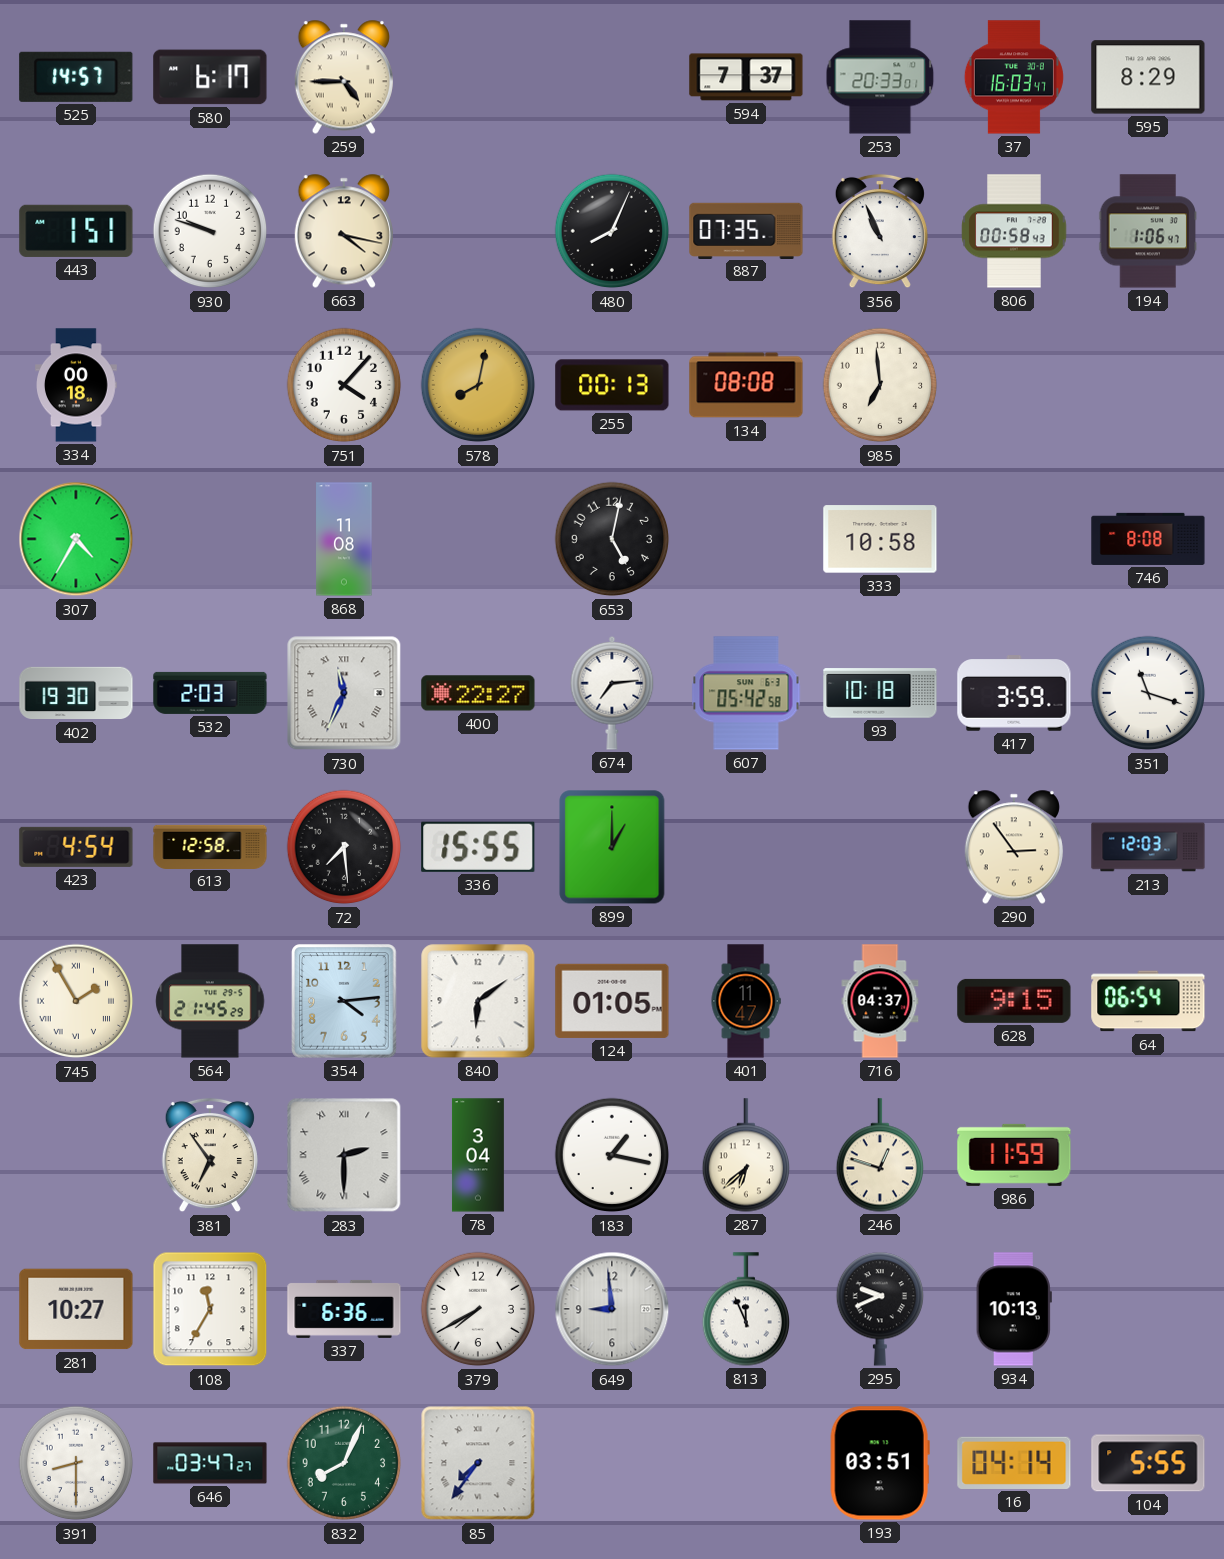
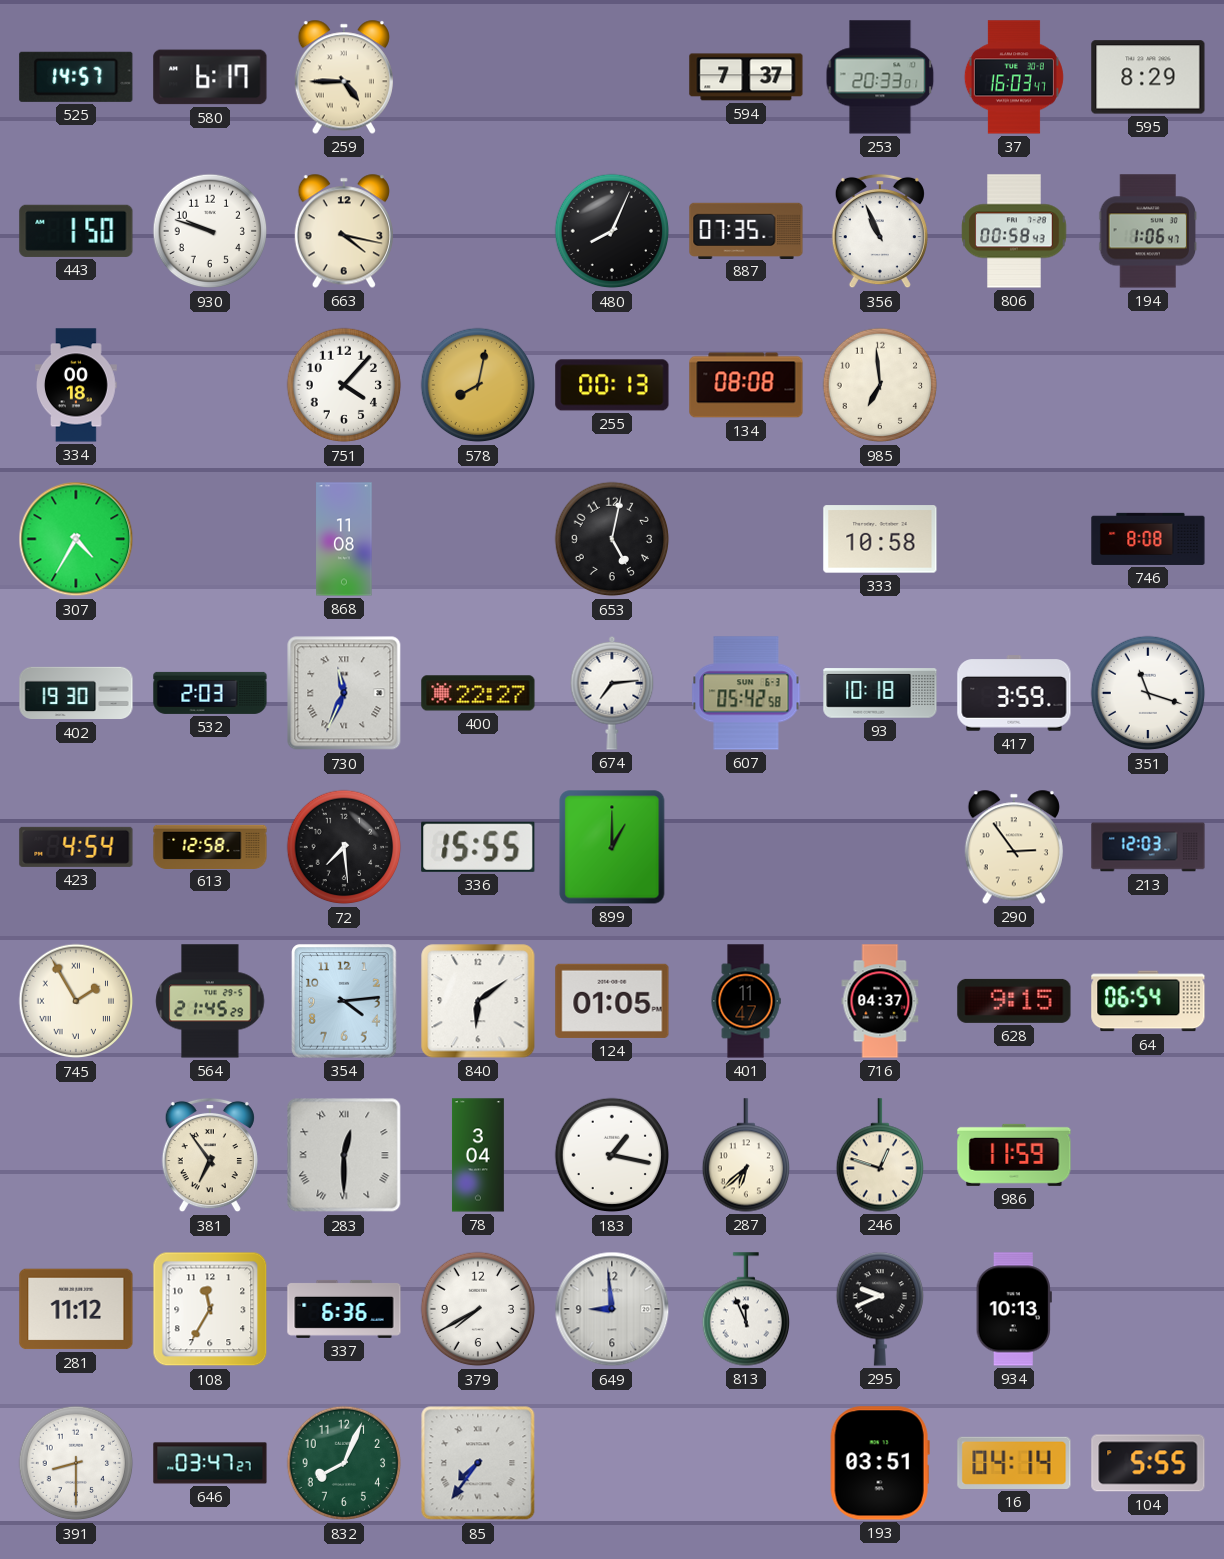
443: 1:51 -> 1:50 (76, 231)
283: 2:30 -> 12:30 (344, 1155)
281: 10:27 -> 11:12 (76, 1309)
